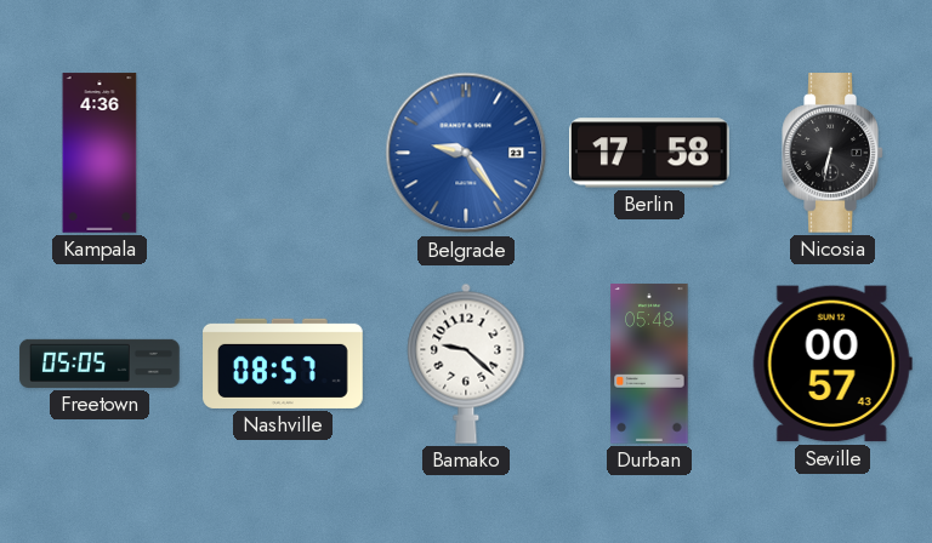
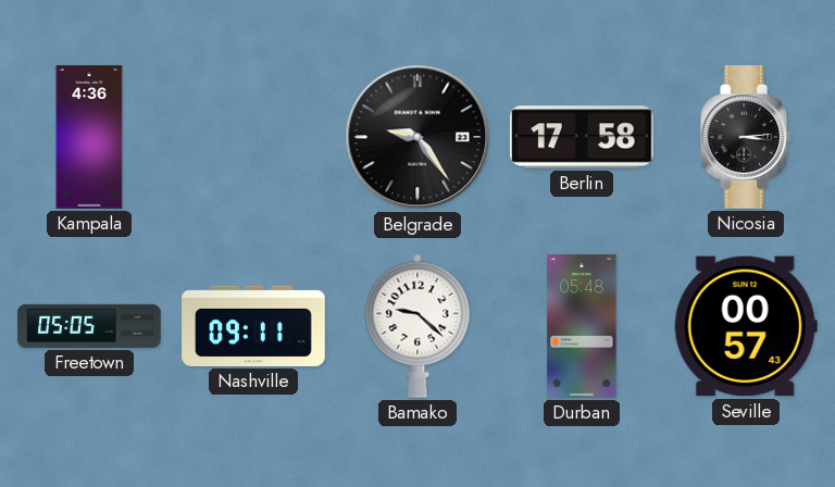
Belgrade dial: blue -> black (417, 137)
Nicosia: 6:32 -> 3:14 (746, 137)
Nashville: 08:57 -> 09:11 (253, 326)
